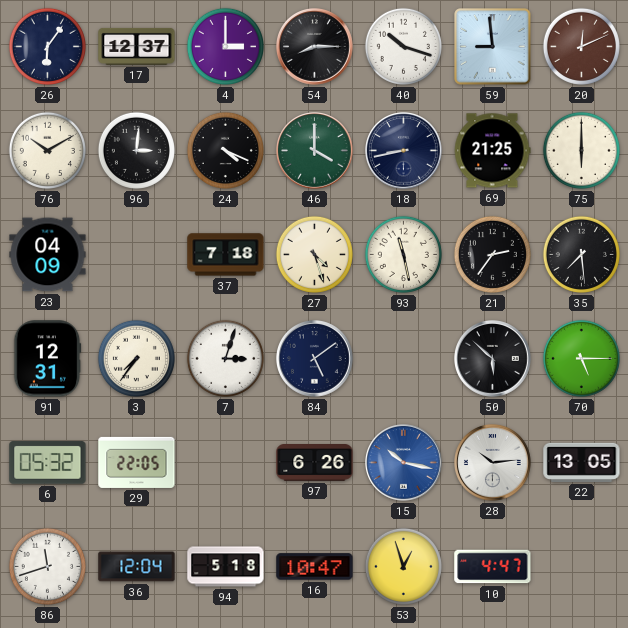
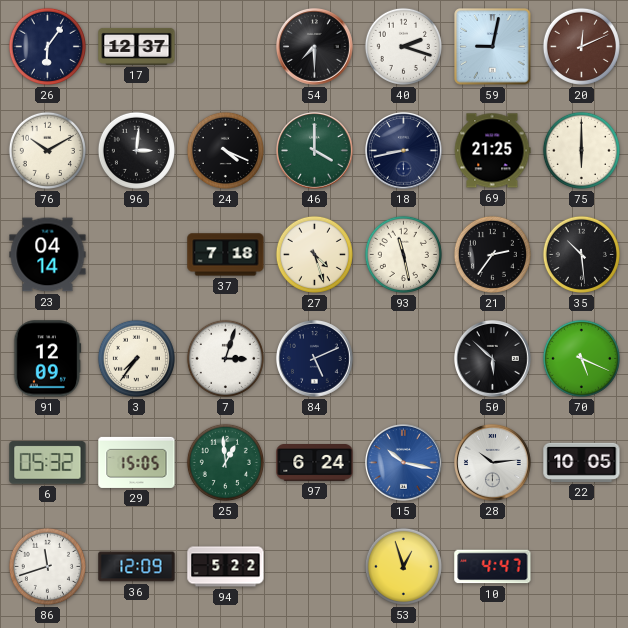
4: 3:00 -> none (225, 46)
54: 8:15 -> 7:30 (315, 47)
40: 10:18 -> 2:18 (403, 46)
59: 8:59 -> 9:02 (493, 47)
23: 04:09 -> 04:14 (48, 255)
35: 7:29 -> 10:29 (581, 254)
91: 12:31 -> 12:09 (48, 359)
84: 5:09 -> 5:11 (315, 359)
70: 5:15 -> 5:19 (581, 358)
29: 22:05 -> 15:05 (137, 462)
25: none -> 12:59 (225, 462)
97: 6:26 -> 6:24 (315, 463)
22: 13:05 -> 10:05 (582, 462)
36: 12:04 -> 12:09 (137, 567)
94: 5:18 -> 5:22 (226, 567)
16: 10:47 -> none (315, 567)
